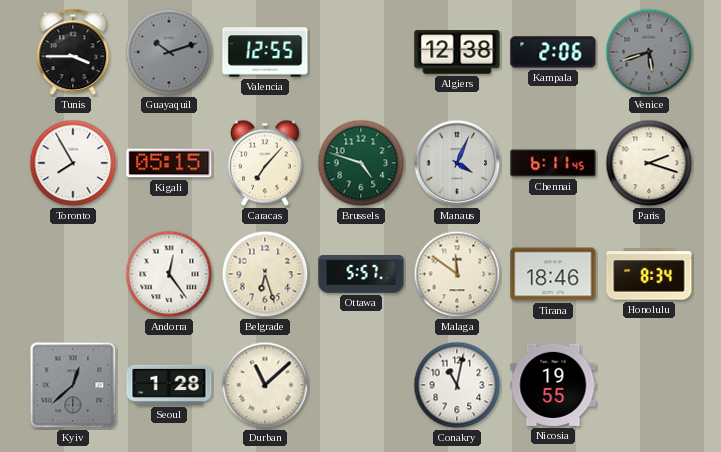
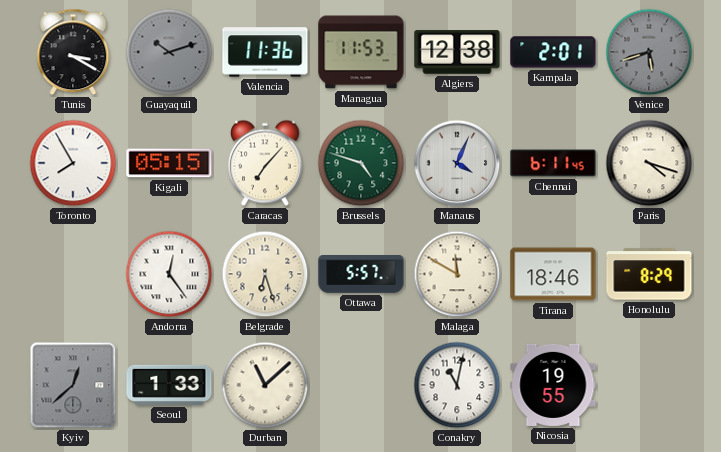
Tunis: 3:45 -> 3:20 (73, 52)
Valencia: 12:55 -> 11:36 (265, 52)
Managua: none -> 11:53 (361, 52)
Kampala: 2:06 -> 2:01 (553, 52)
Paris: 2:18 -> 4:18 (649, 163)
Malaga: 11:51 -> 11:50 (457, 274)
Honolulu: 8:34 -> 8:29 (649, 274)
Seoul: 1:28 -> 1:33 (169, 385)
